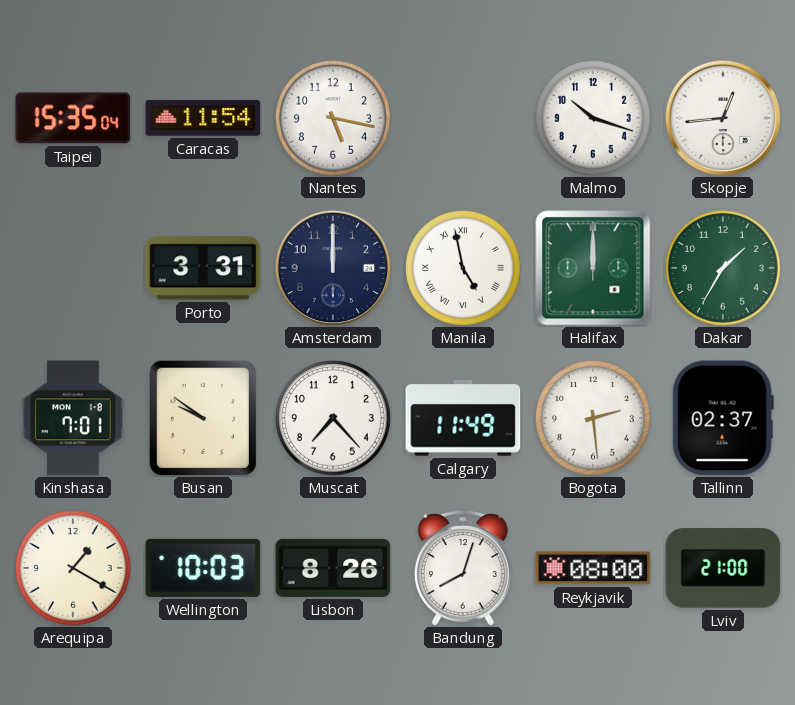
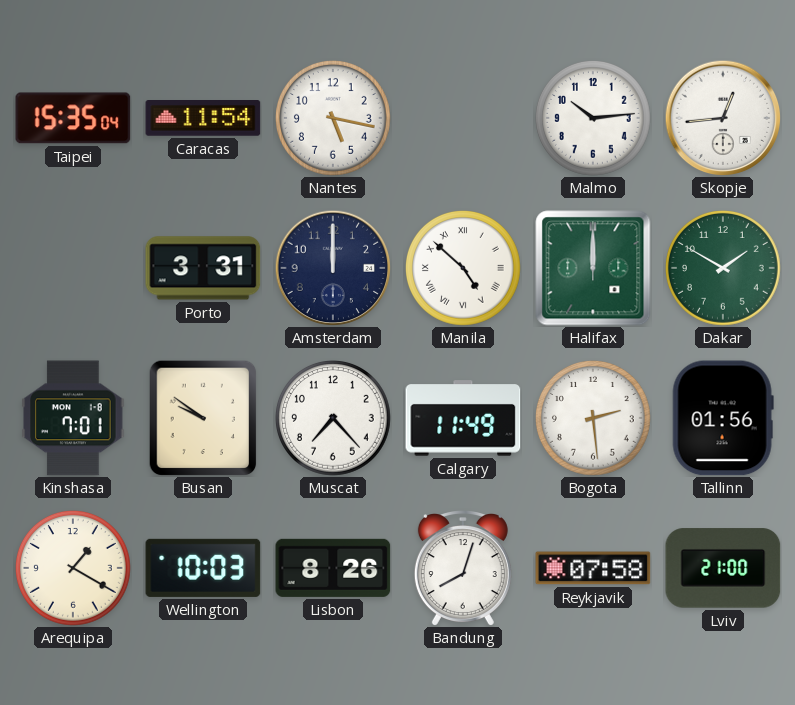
Malmo: 10:18 -> 10:14 (594, 119)
Manila: 4:58 -> 4:52 (464, 269)
Dakar: 1:35 -> 1:50 (724, 269)
Tallinn: 02:37 -> 01:56 (723, 418)
Reykjavik: 08:00 -> 07:58 (593, 568)
